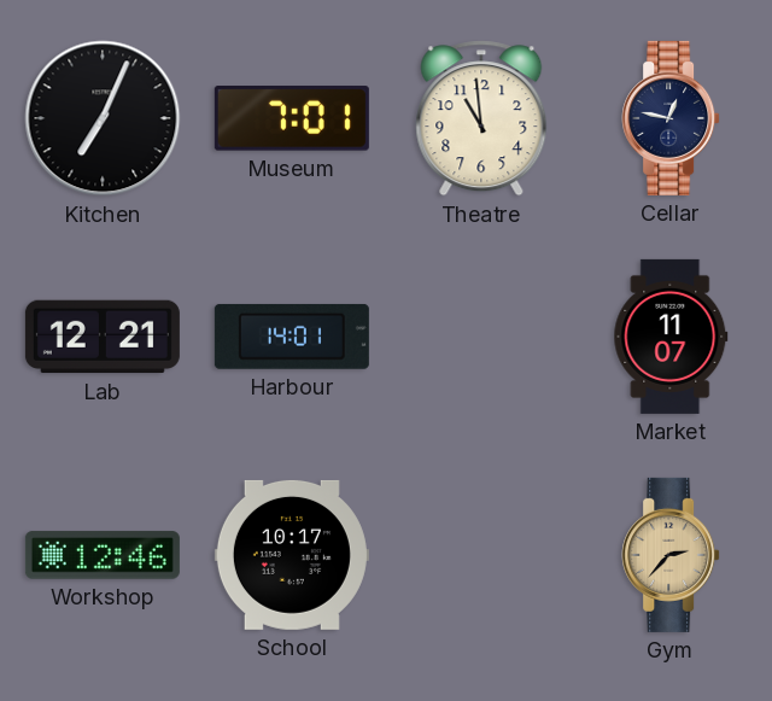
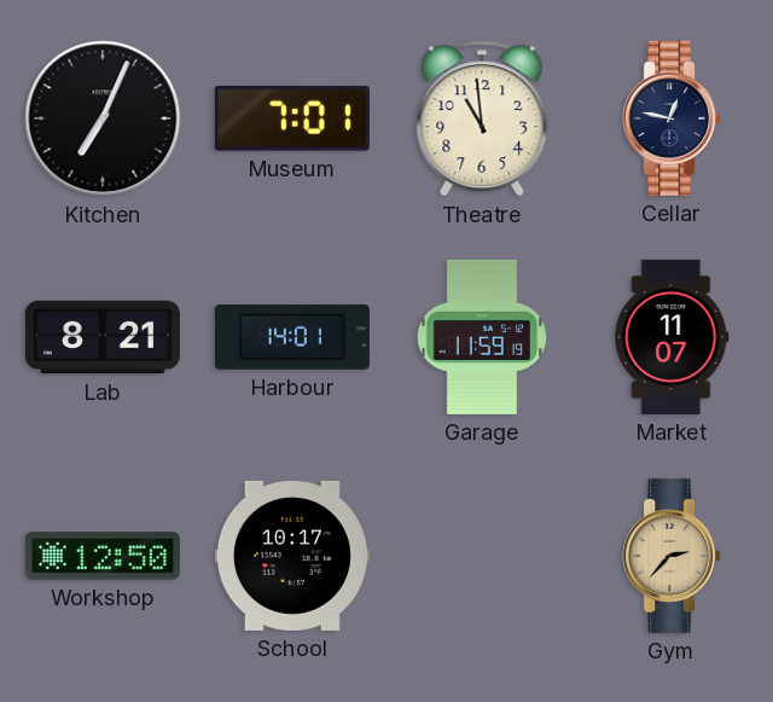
Lab: 12:21 -> 8:21 (103, 337)
Garage: none -> 11:59 (482, 337)
Workshop: 12:46 -> 12:50 (103, 556)
